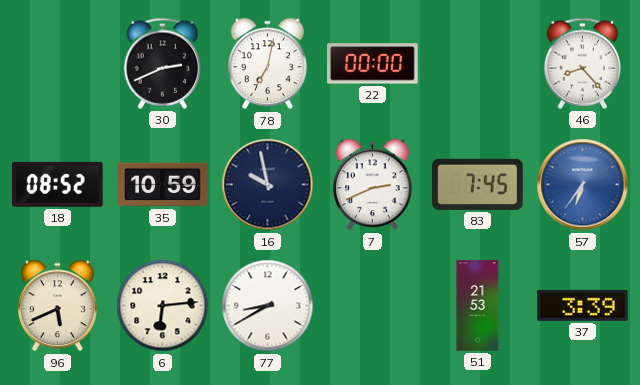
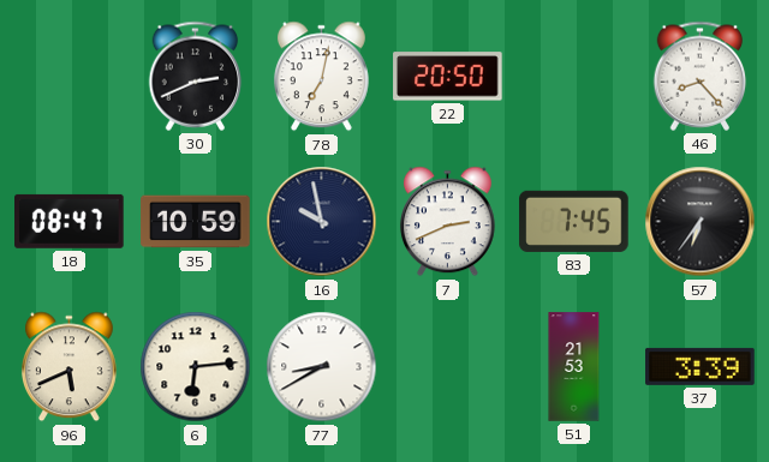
22: 00:00 -> 20:50 (448, 77)
18: 08:52 -> 08:47 (70, 221)
57 dial: blue -> black (701, 222)
